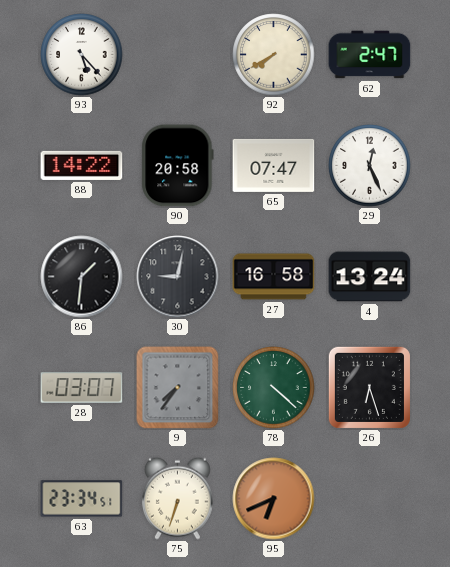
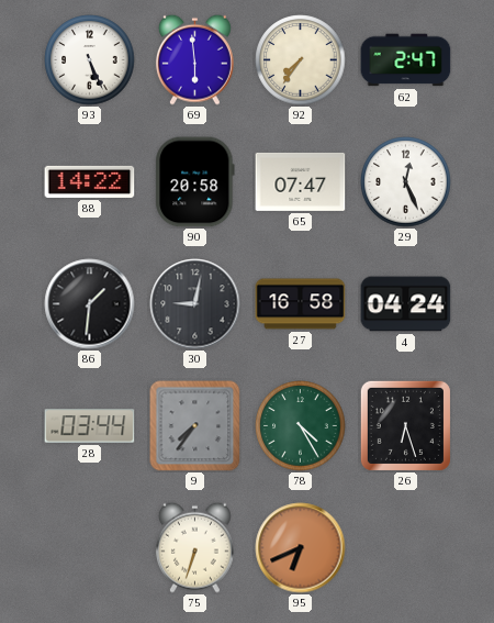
93: 5:23 -> 5:26 (90, 60)
69: none -> 5:59 (194, 59)
92: 7:40 -> 7:36 (301, 60)
4: 13:24 -> 04:24 (406, 304)
28: 03:07 -> 03:44 (90, 426)
78: 4:22 -> 4:25 (301, 426)
63: 23:34 -> none (82, 499)
